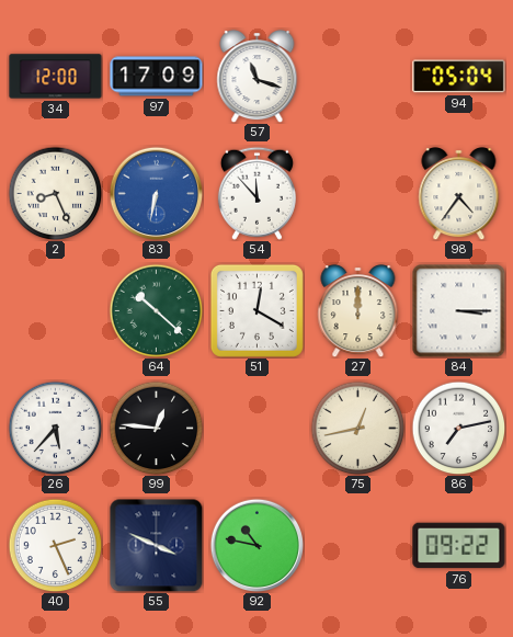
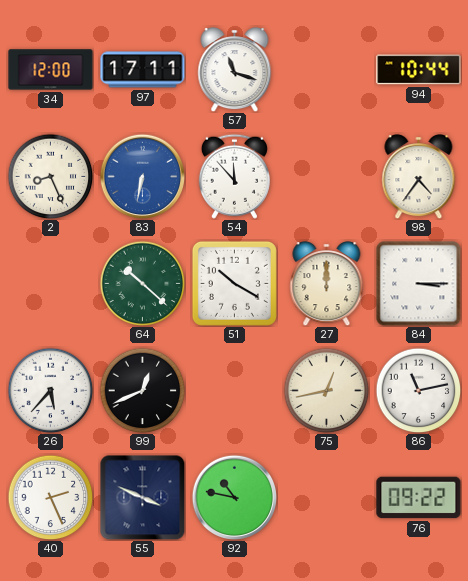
97: 17:09 -> 17:11 (143, 70)
94: 05:04 -> 10:44 (419, 70)
51: 12:20 -> 10:20 (234, 283)
99: 12:46 -> 12:41 (142, 390)
86: 7:13 -> 11:13 (418, 390)
